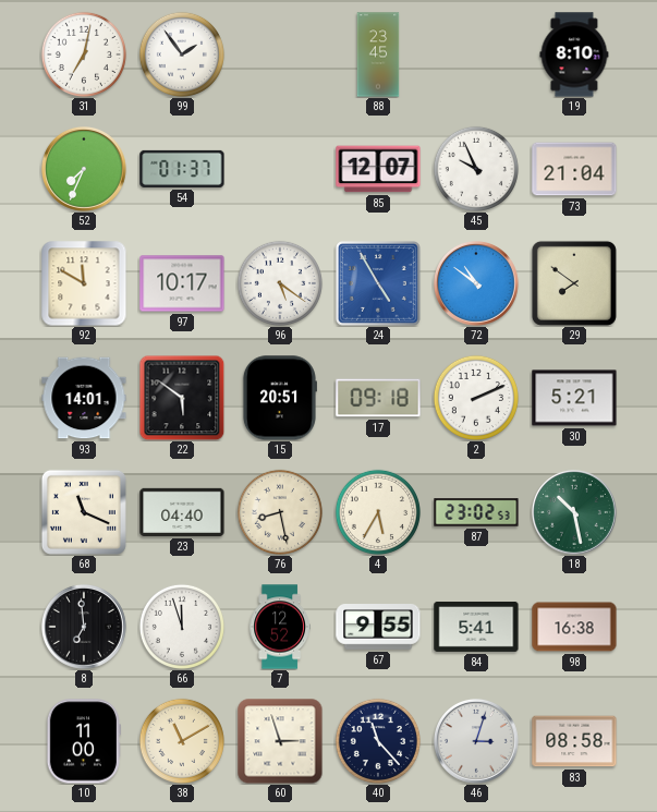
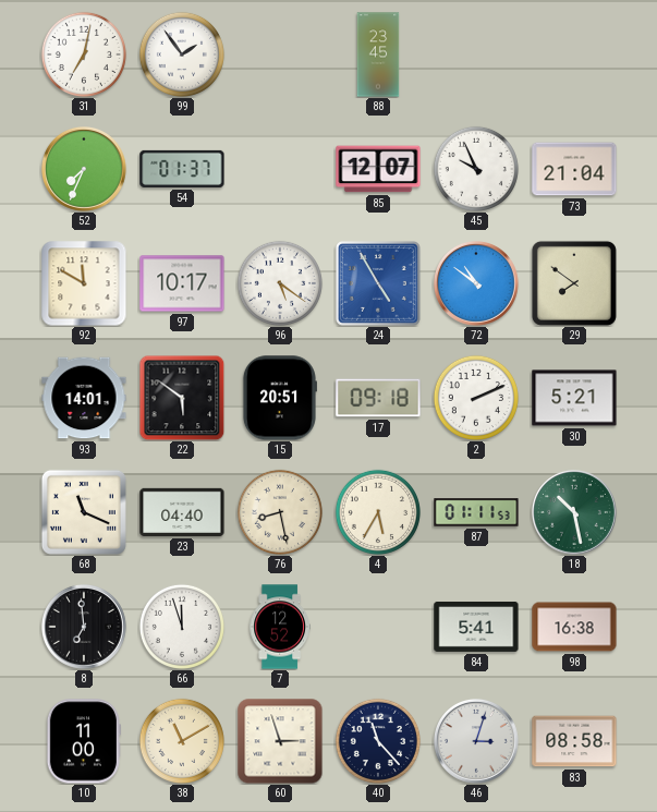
19: 8:10 -> none (574, 54)
87: 23:02 -> 01:11 (476, 512)
67: 9:55 -> none (378, 628)
